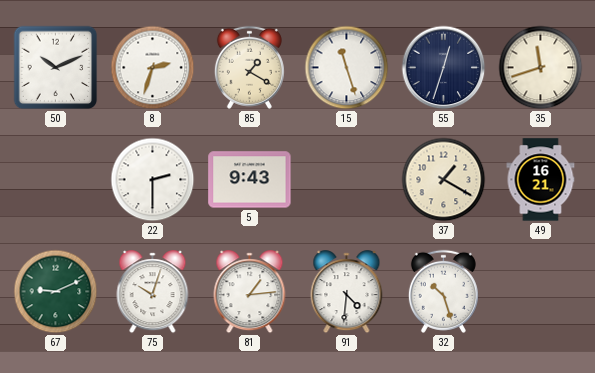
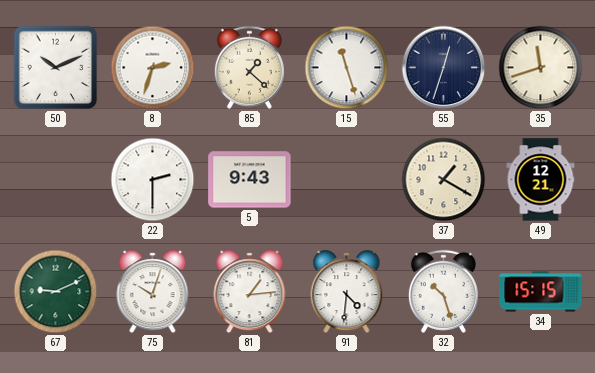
85: 1:20 -> 1:22 (249, 67)
49: 16:21 -> 12:21 (541, 180)
34: none -> 15:15 (541, 292)
